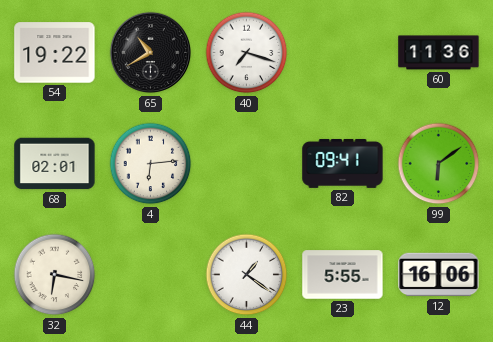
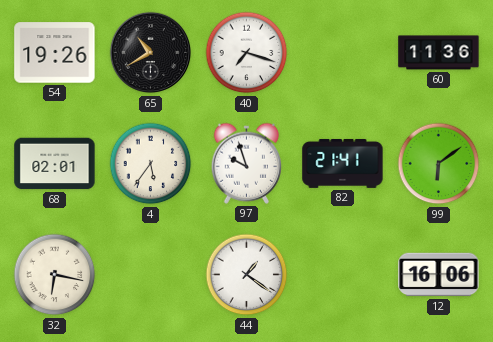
54: 19:22 -> 19:26 (55, 53)
4: 6:14 -> 5:36 (151, 164)
97: none -> 9:57 (246, 163)
82: 09:41 -> 21:41 (343, 163)
23: 5:55 -> none (343, 275)
